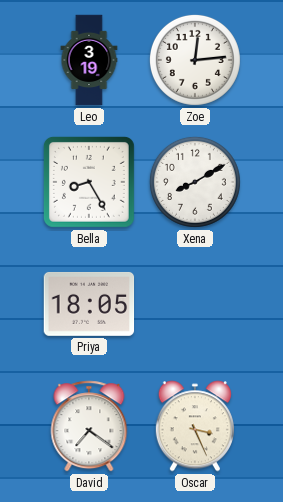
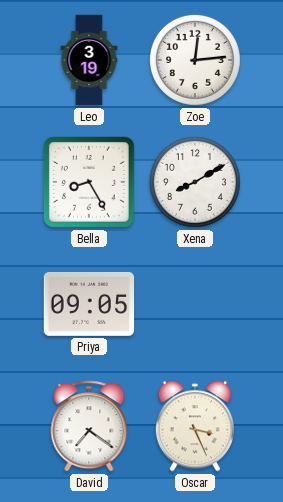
Priya: 18:05 -> 09:05 (89, 304)
